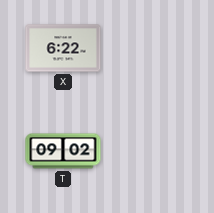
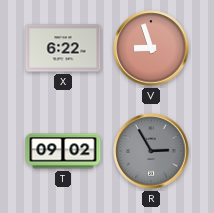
V: none -> 8:57 (151, 48)
R: none -> 2:55 (151, 151)
